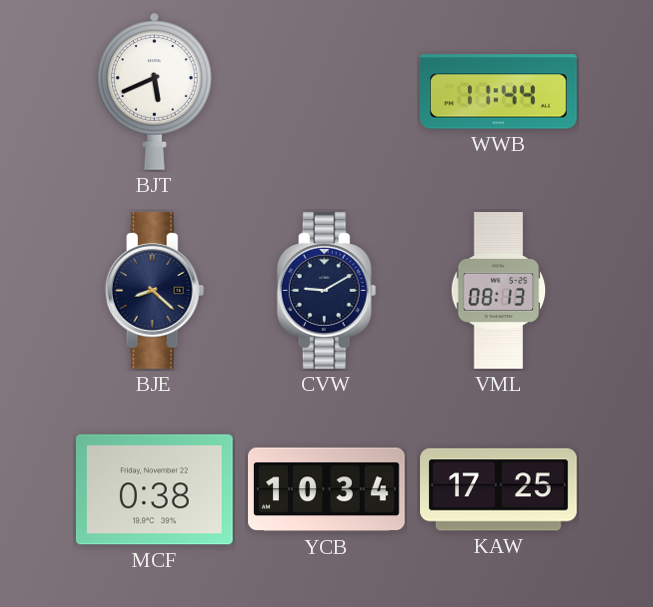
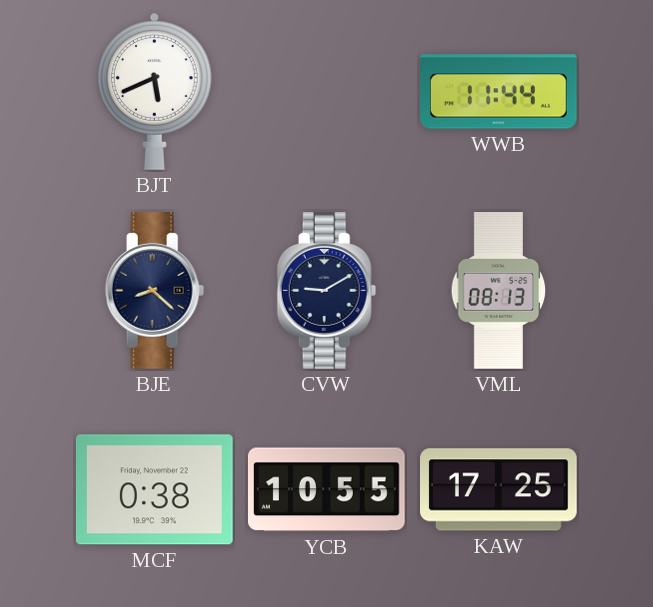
YCB: 10:34 -> 10:55 (326, 490)
